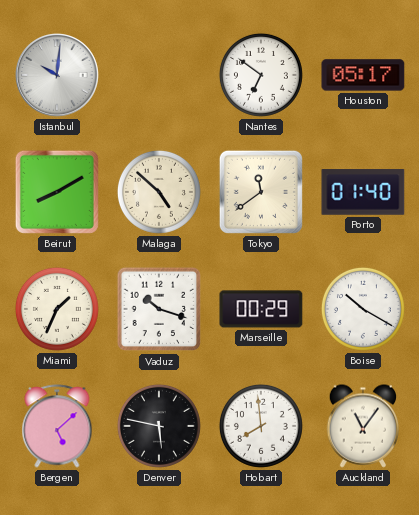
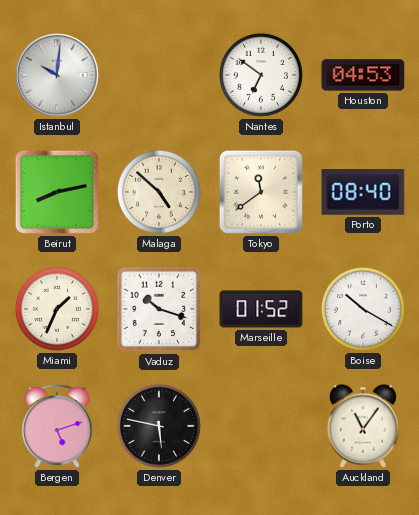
Houston: 05:17 -> 04:53 (363, 75)
Beirut: 8:10 -> 8:13 (57, 192)
Porto: 01:40 -> 08:40 (363, 192)
Marseille: 00:29 -> 01:52 (261, 309)
Bergen: 5:08 -> 5:12 (57, 426)
Hobart: 7:59 -> none (261, 426)
